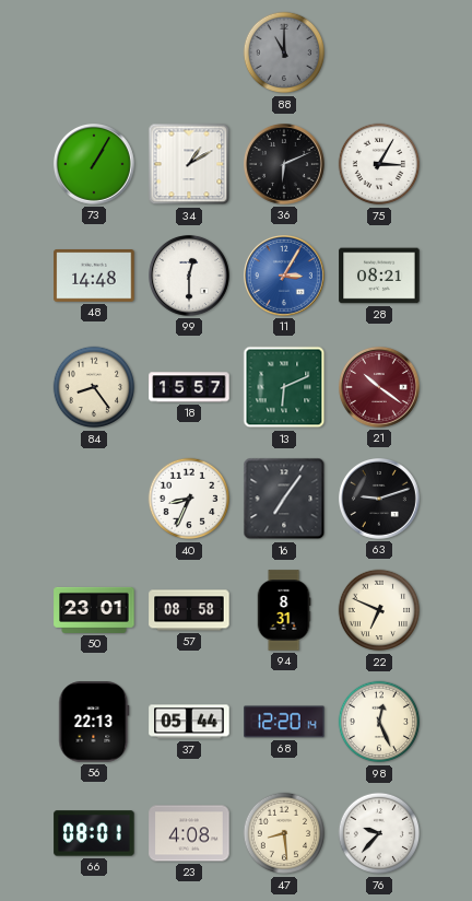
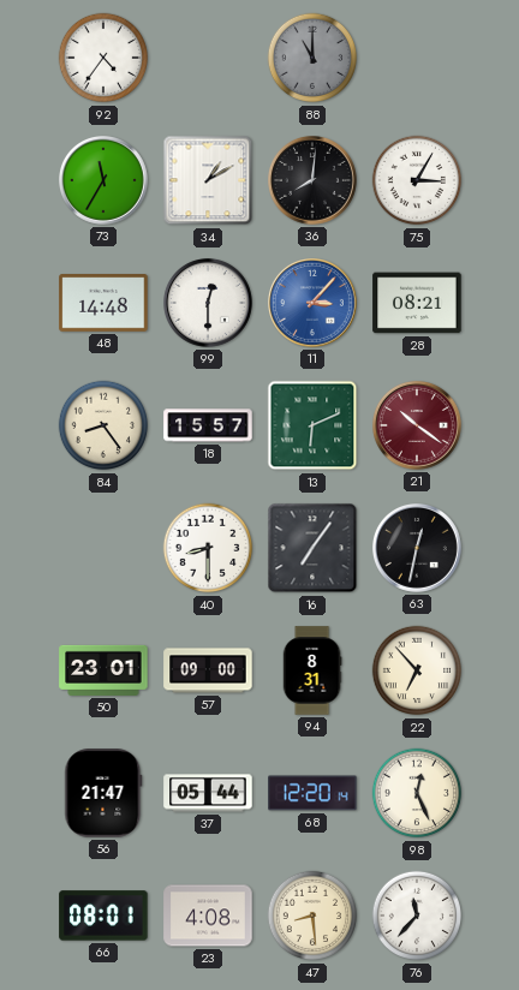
92: none -> 4:36 (103, 58)
73: 1:05 -> 11:35 (105, 181)
36: 6:11 -> 8:01 (314, 181)
11: 3:05 -> 3:07 (314, 304)
40: 8:34 -> 8:30 (208, 548)
63: 9:12 -> 12:32 (418, 549)
57: 08:58 -> 09:00 (208, 670)
22: 6:49 -> 6:53 (417, 670)
56: 22:13 -> 21:47 (103, 793)
76: 9:37 -> 11:37 (417, 916)
